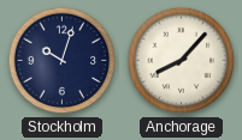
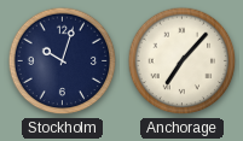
Anchorage: 8:07 -> 7:07 (183, 61)
